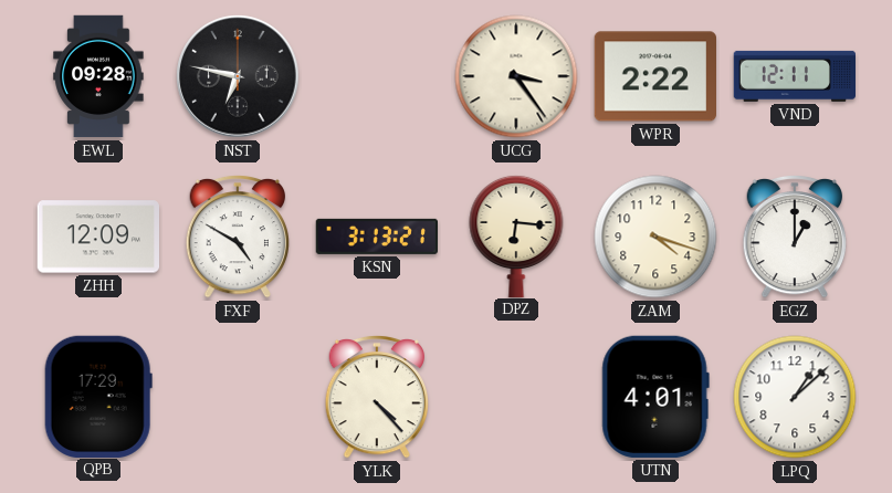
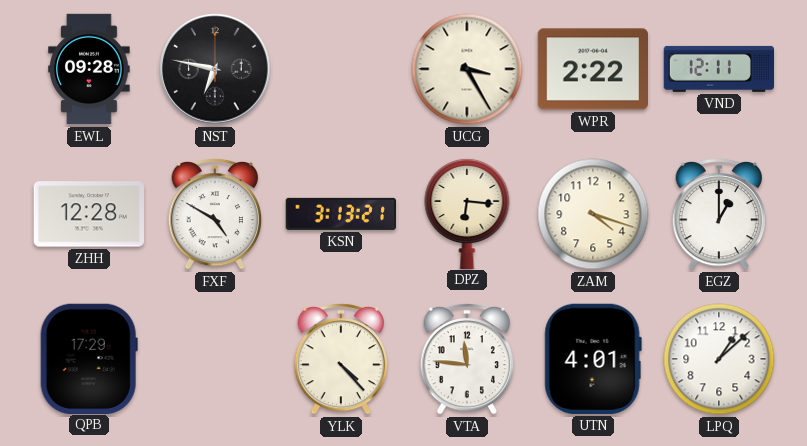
UCG: 3:24 -> 3:25 (467, 69)
ZHH: 12:09 -> 12:28 (88, 214)
VTA: none -> 11:46 (466, 359)
